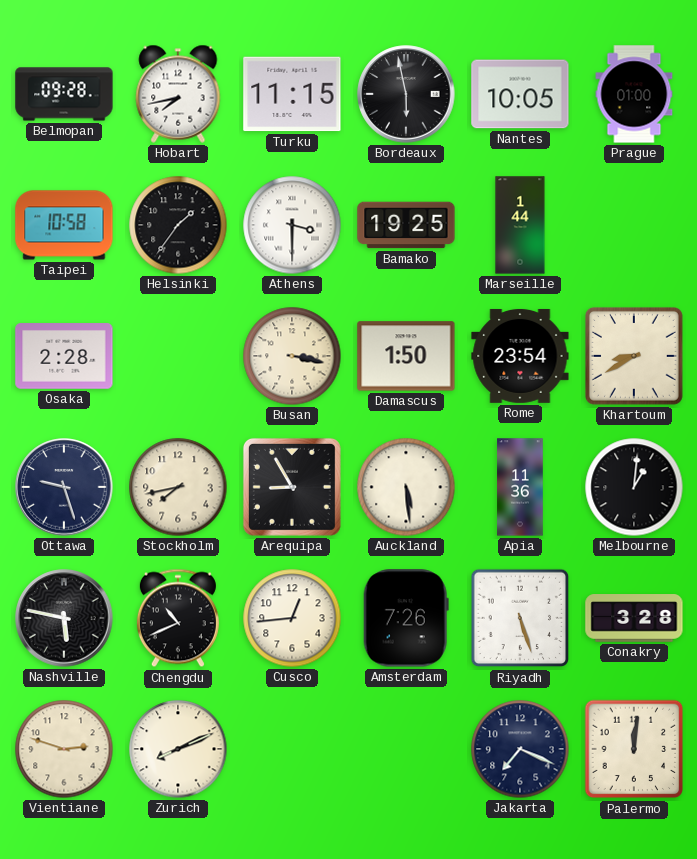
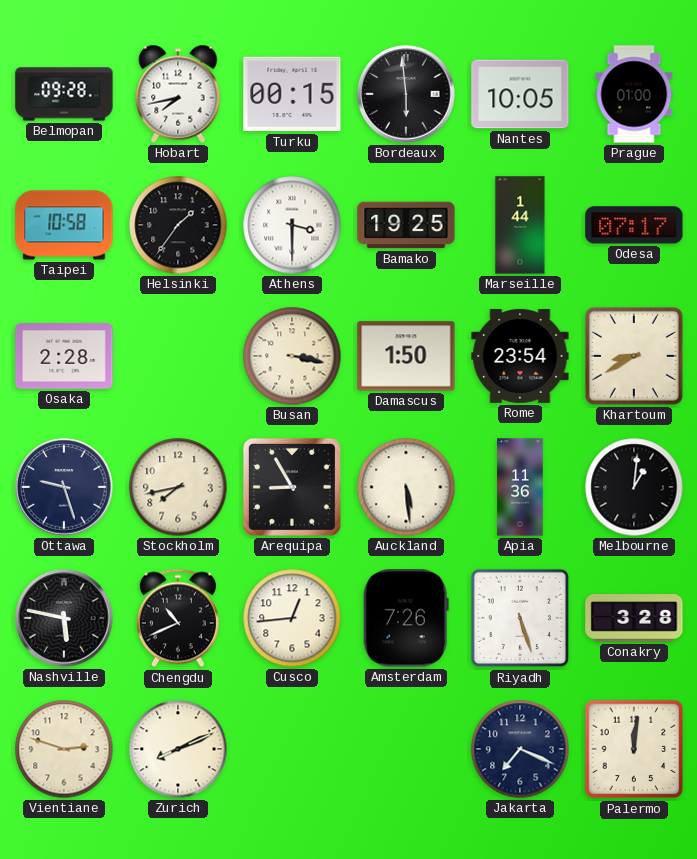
Turku: 11:15 -> 00:15 (292, 94)
Bordeaux: 5:58 -> 5:59 (406, 94)
Odesa: none -> 07:17 (634, 225)
